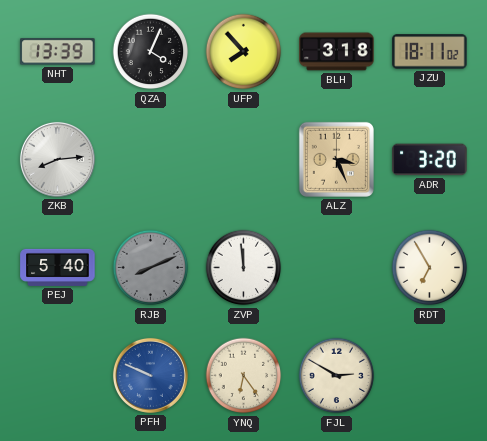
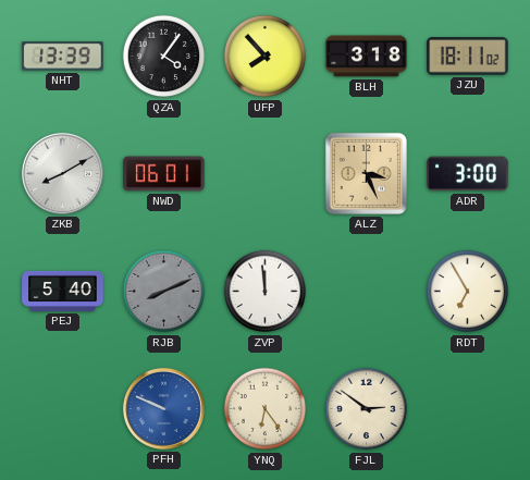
QZA: 4:04 -> 4:06 (164, 57)
ZKB: 8:14 -> 8:10 (62, 173)
NWD: none -> 06:01 (164, 174)
ADR: 3:20 -> 3:00 (468, 174)
FJL: 2:50 -> 2:51 (367, 409)
